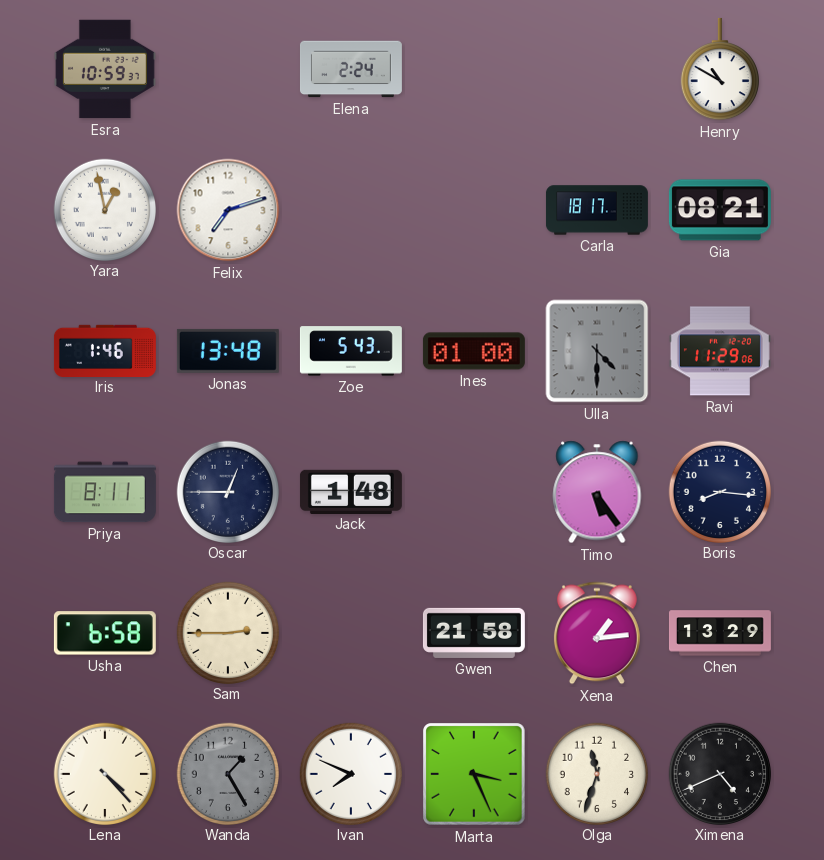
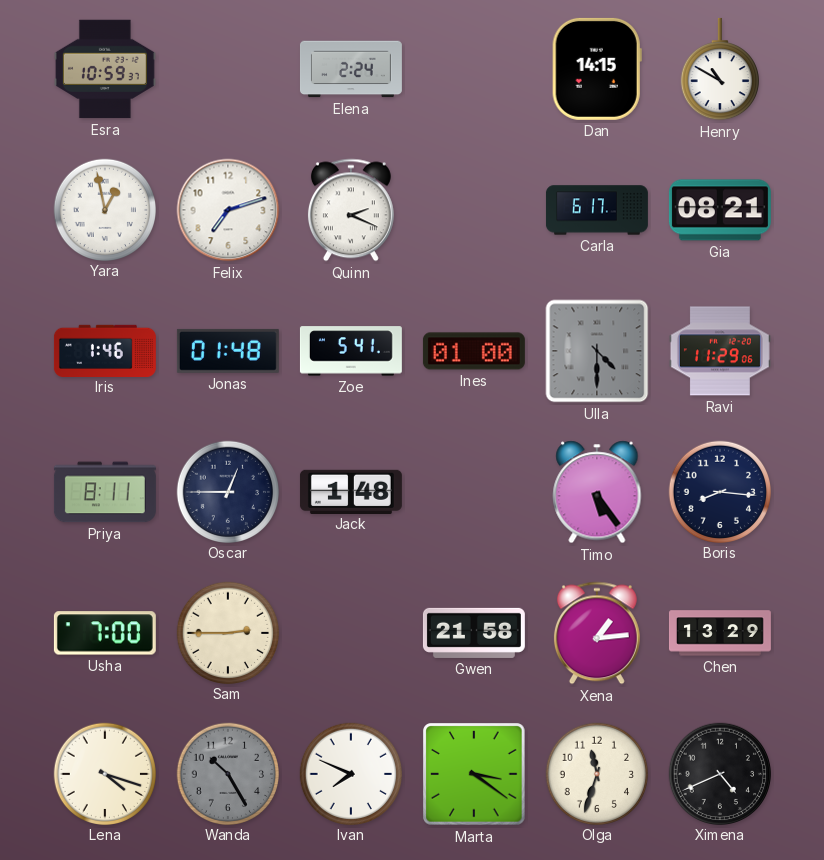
Dan: none -> 14:15 (597, 69)
Quinn: none -> 2:19 (351, 210)
Carla: 18:17 -> 6:17 (597, 210)
Jonas: 13:48 -> 01:48 (228, 351)
Zoe: 5:43 -> 5:41 (351, 351)
Usha: 6:58 -> 7:00 (105, 633)
Lena: 4:23 -> 4:18 (104, 773)
Wanda: 1:25 -> 10:25 (227, 773)
Marta: 3:26 -> 3:21 (474, 774)
